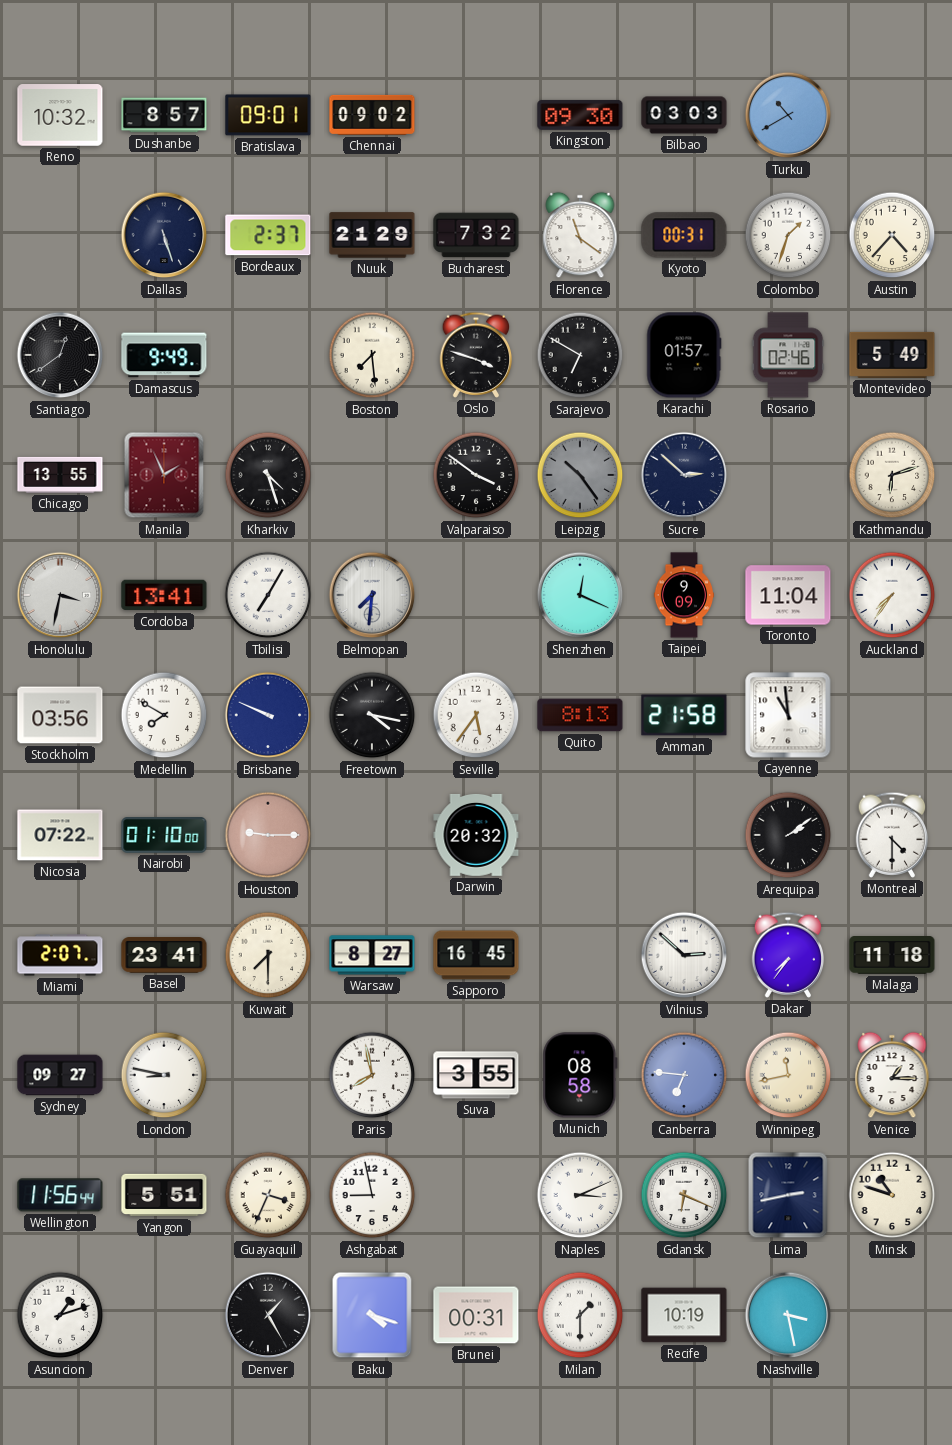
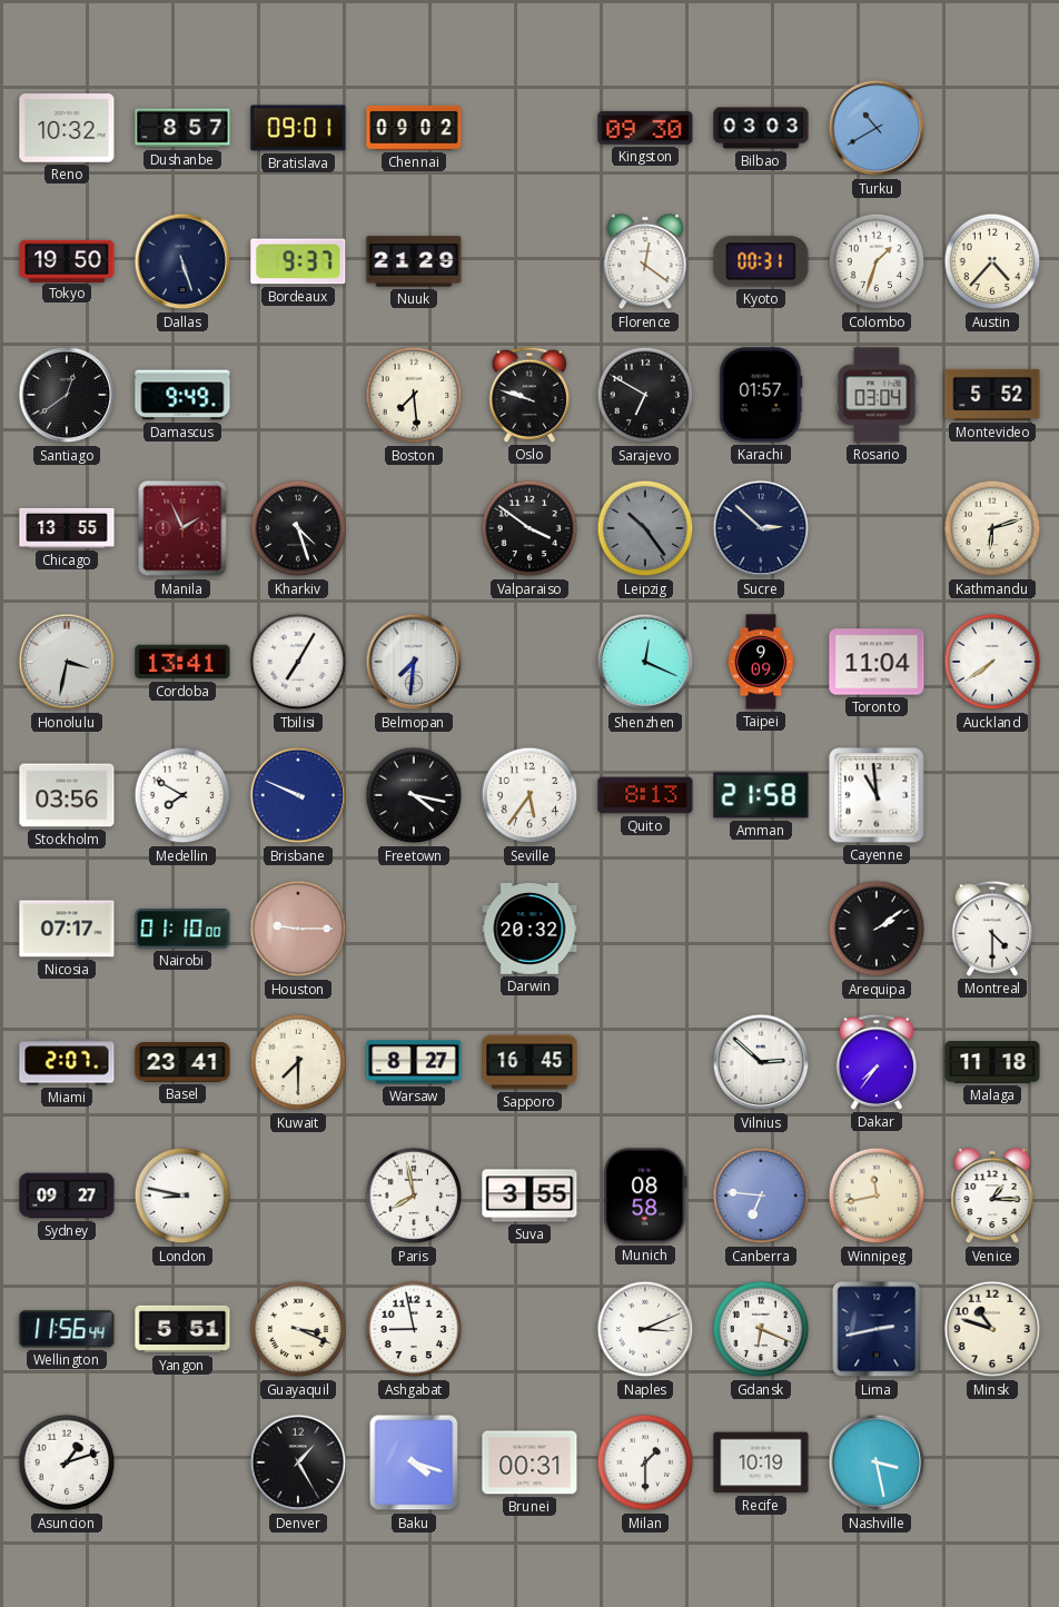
Tokyo: none -> 19:50 (67, 260)
Bordeaux: 2:37 -> 9:37 (298, 261)
Bucharest: 7:32 -> none (476, 235)
Florence: 11:21 -> 12:21 (645, 261)
Oslo: 3:48 -> 9:48 (529, 395)
Rosario: 02:46 -> 03:04 (877, 395)
Montevideo: 5:49 -> 5:52 (992, 395)
Auckland: 7:36 -> 7:39 (992, 662)
Nicosia: 07:22 -> 07:17 (67, 929)
Guayaquil: 3:34 -> 3:19 (298, 1329)
